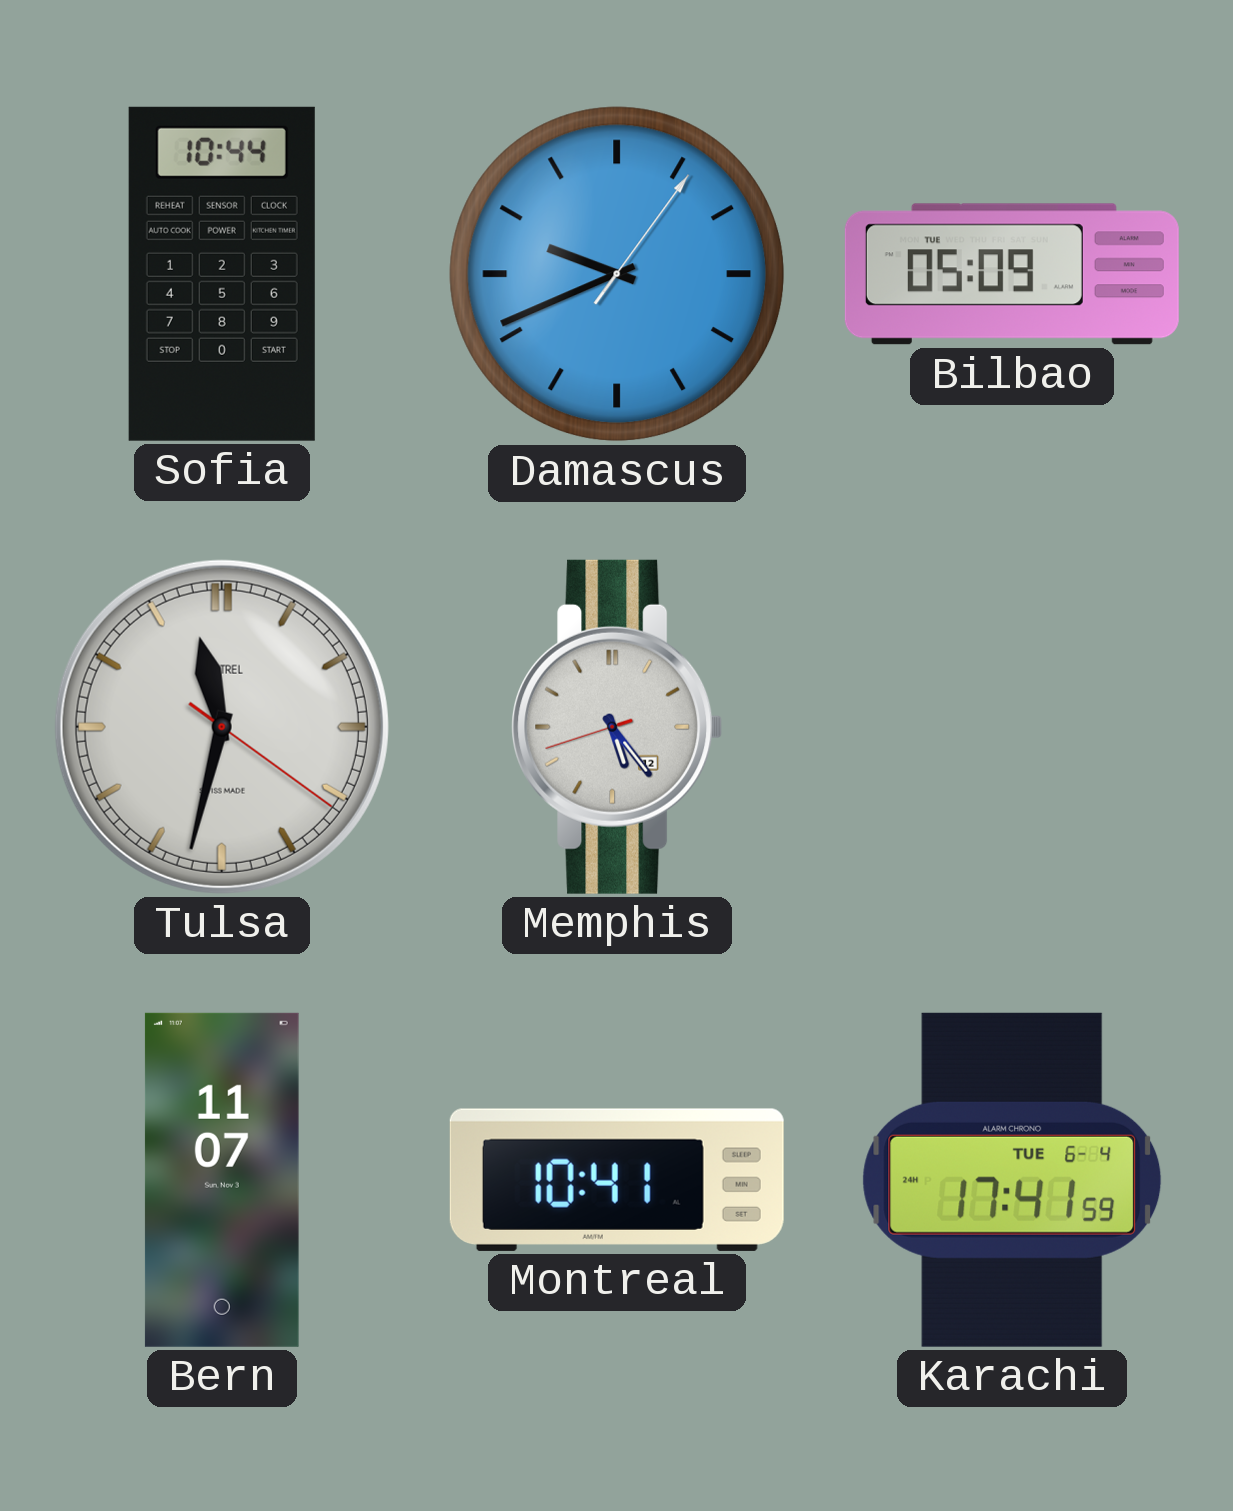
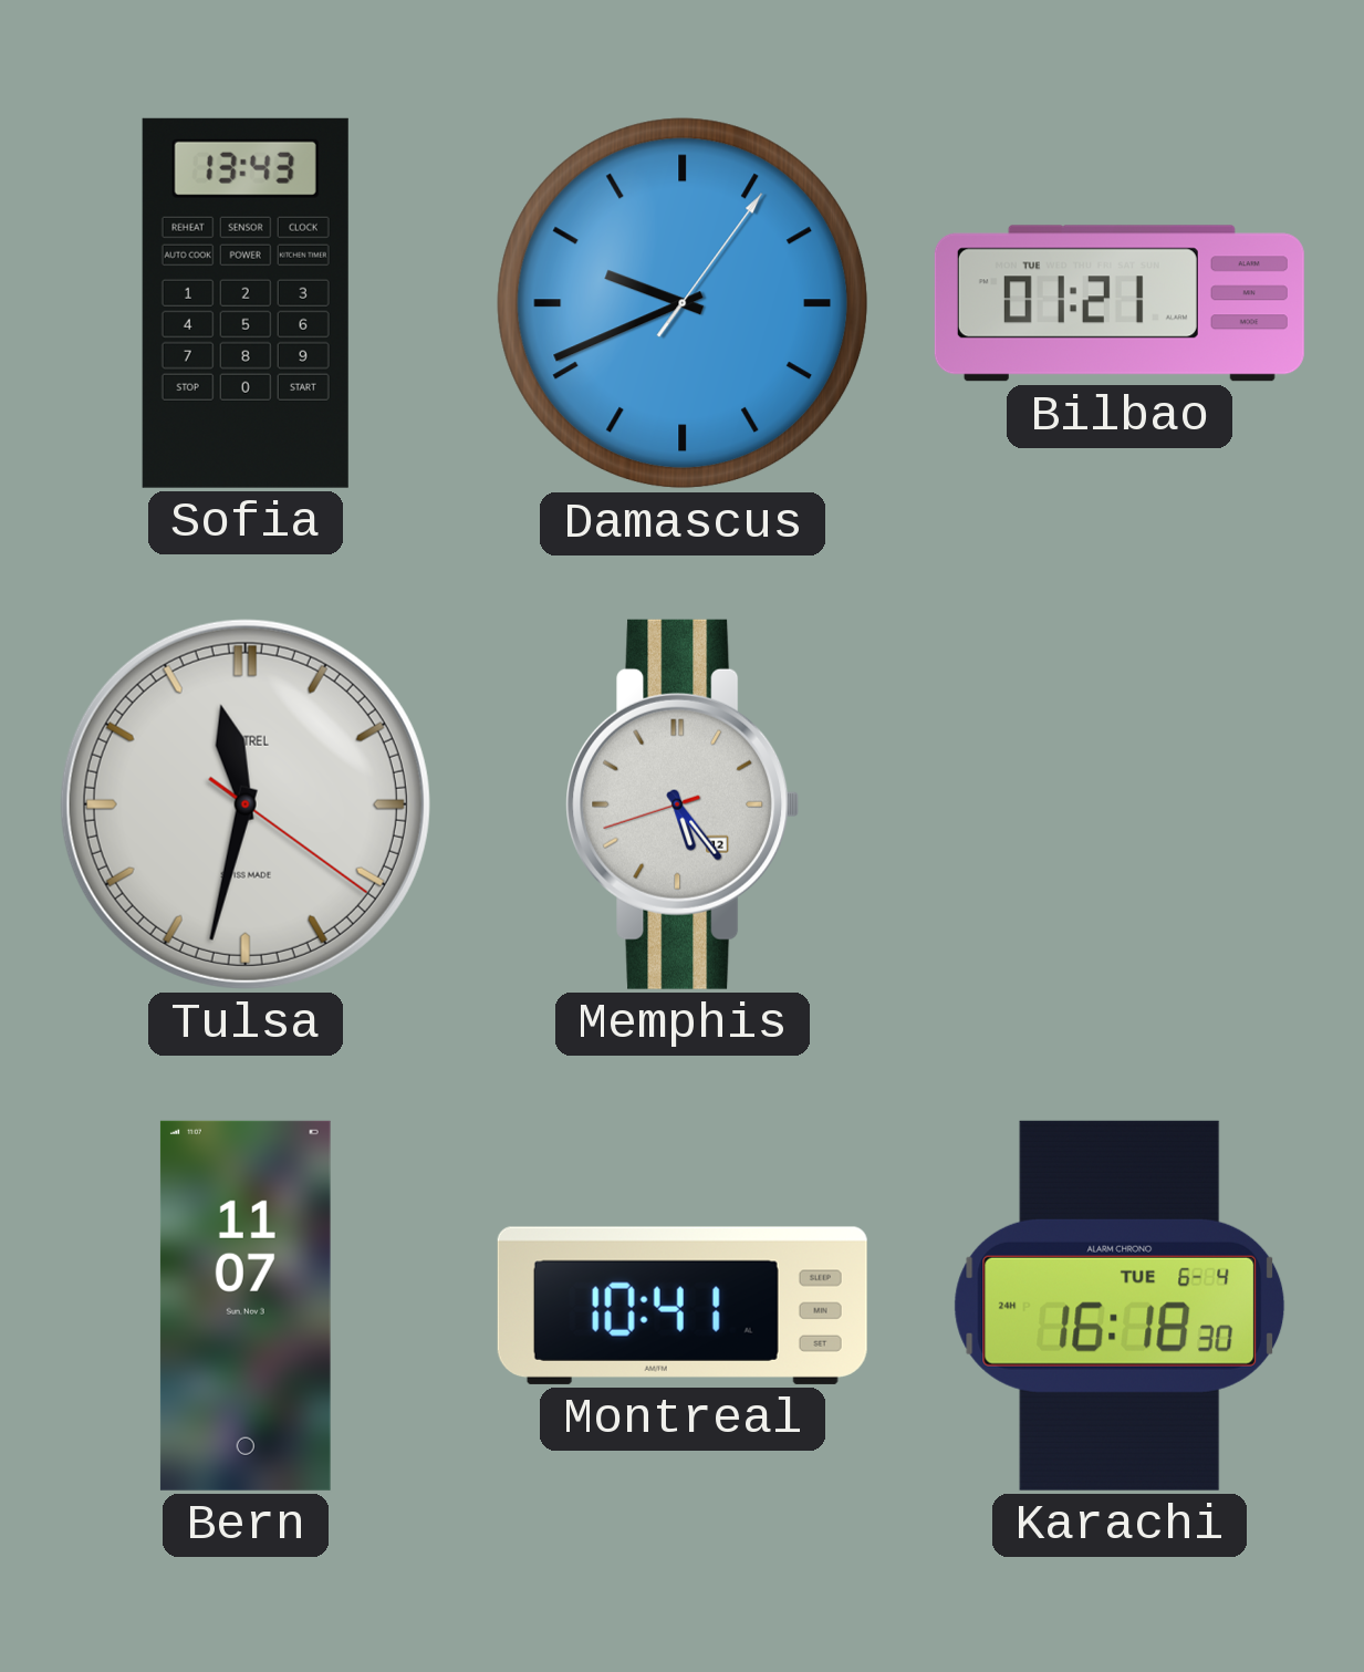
Sofia: 10:44 -> 13:43 (246, 303)
Bilbao: 05:09 -> 01:21 (1120, 303)
Karachi: 17:41 -> 16:18 (1120, 1306)
